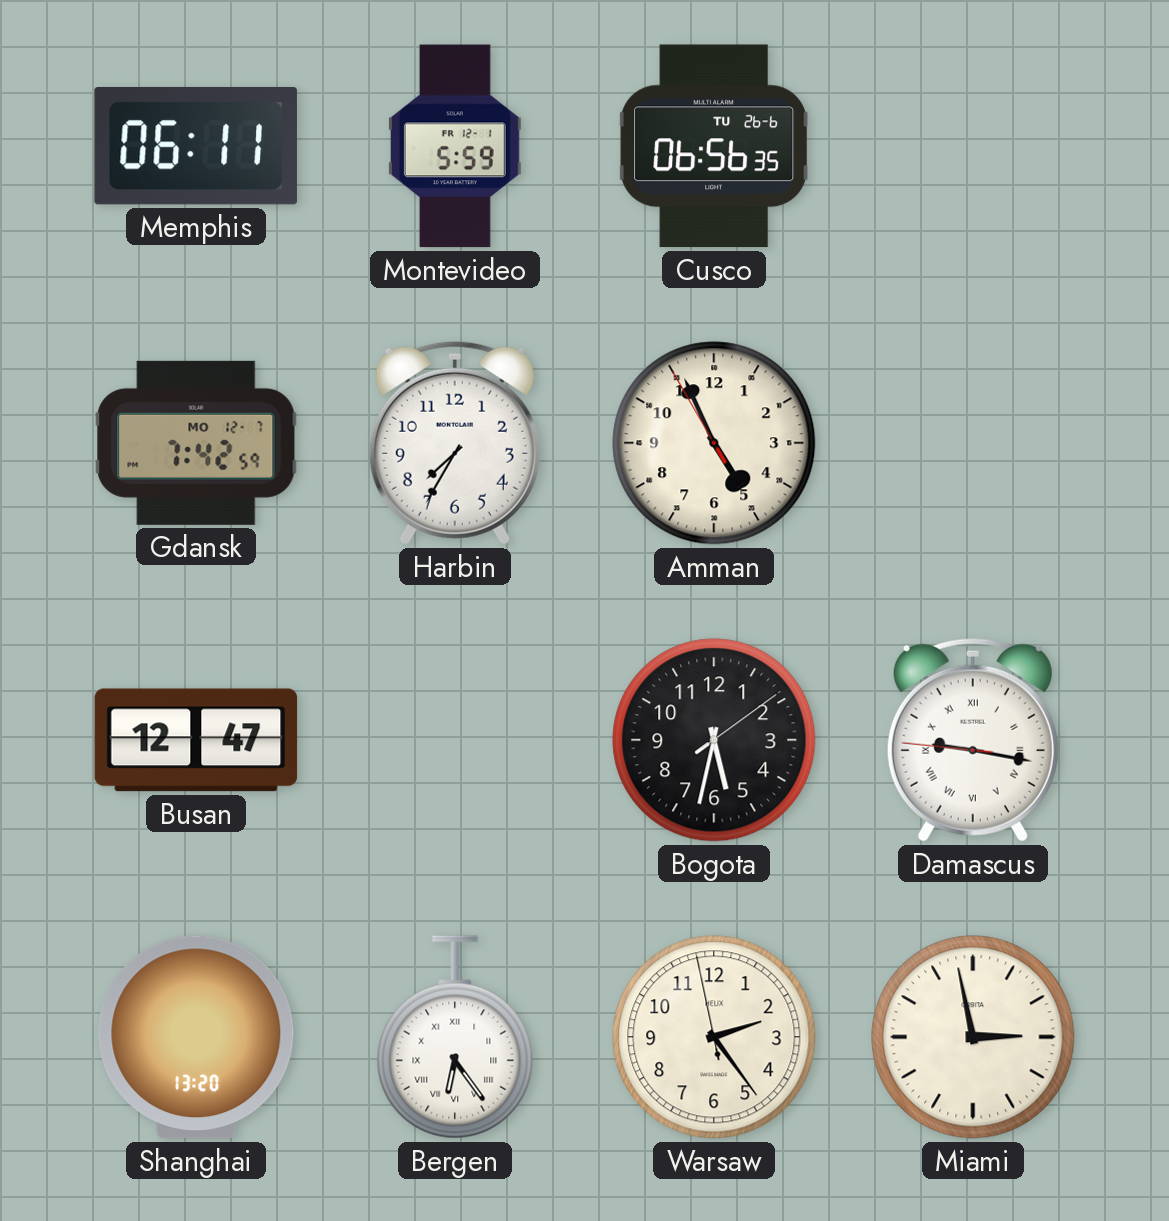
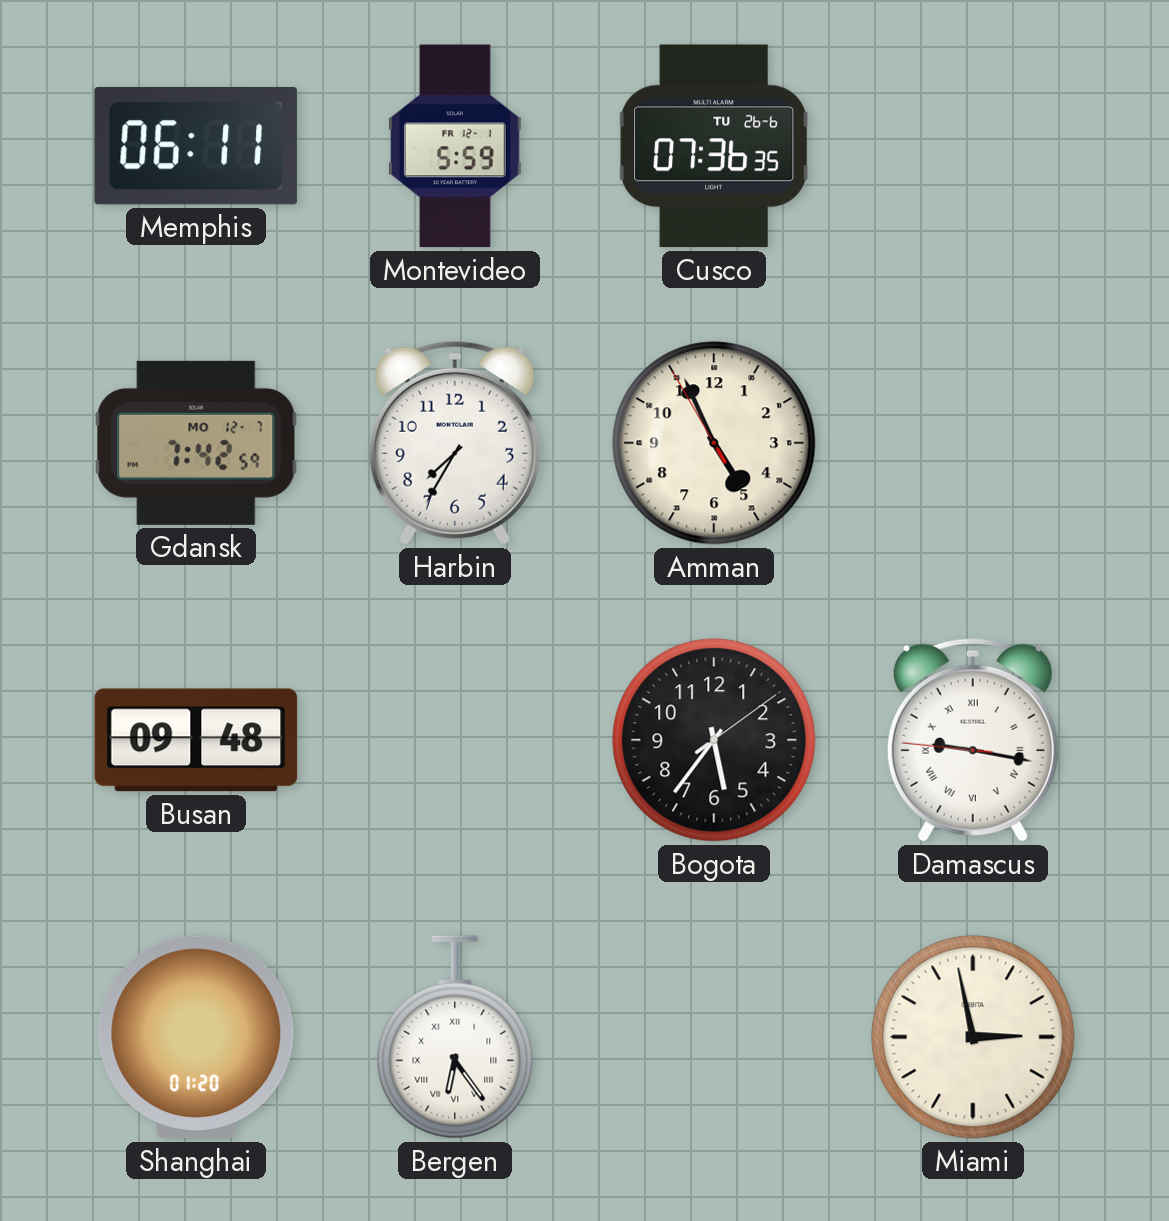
Cusco: 06:56 -> 07:36 (714, 146)
Busan: 12:47 -> 09:48 (196, 740)
Bogota: 5:32 -> 5:36 (714, 740)
Shanghai: 13:20 -> 01:20 (196, 1037)
Warsaw: 2:23 -> none (714, 1037)
